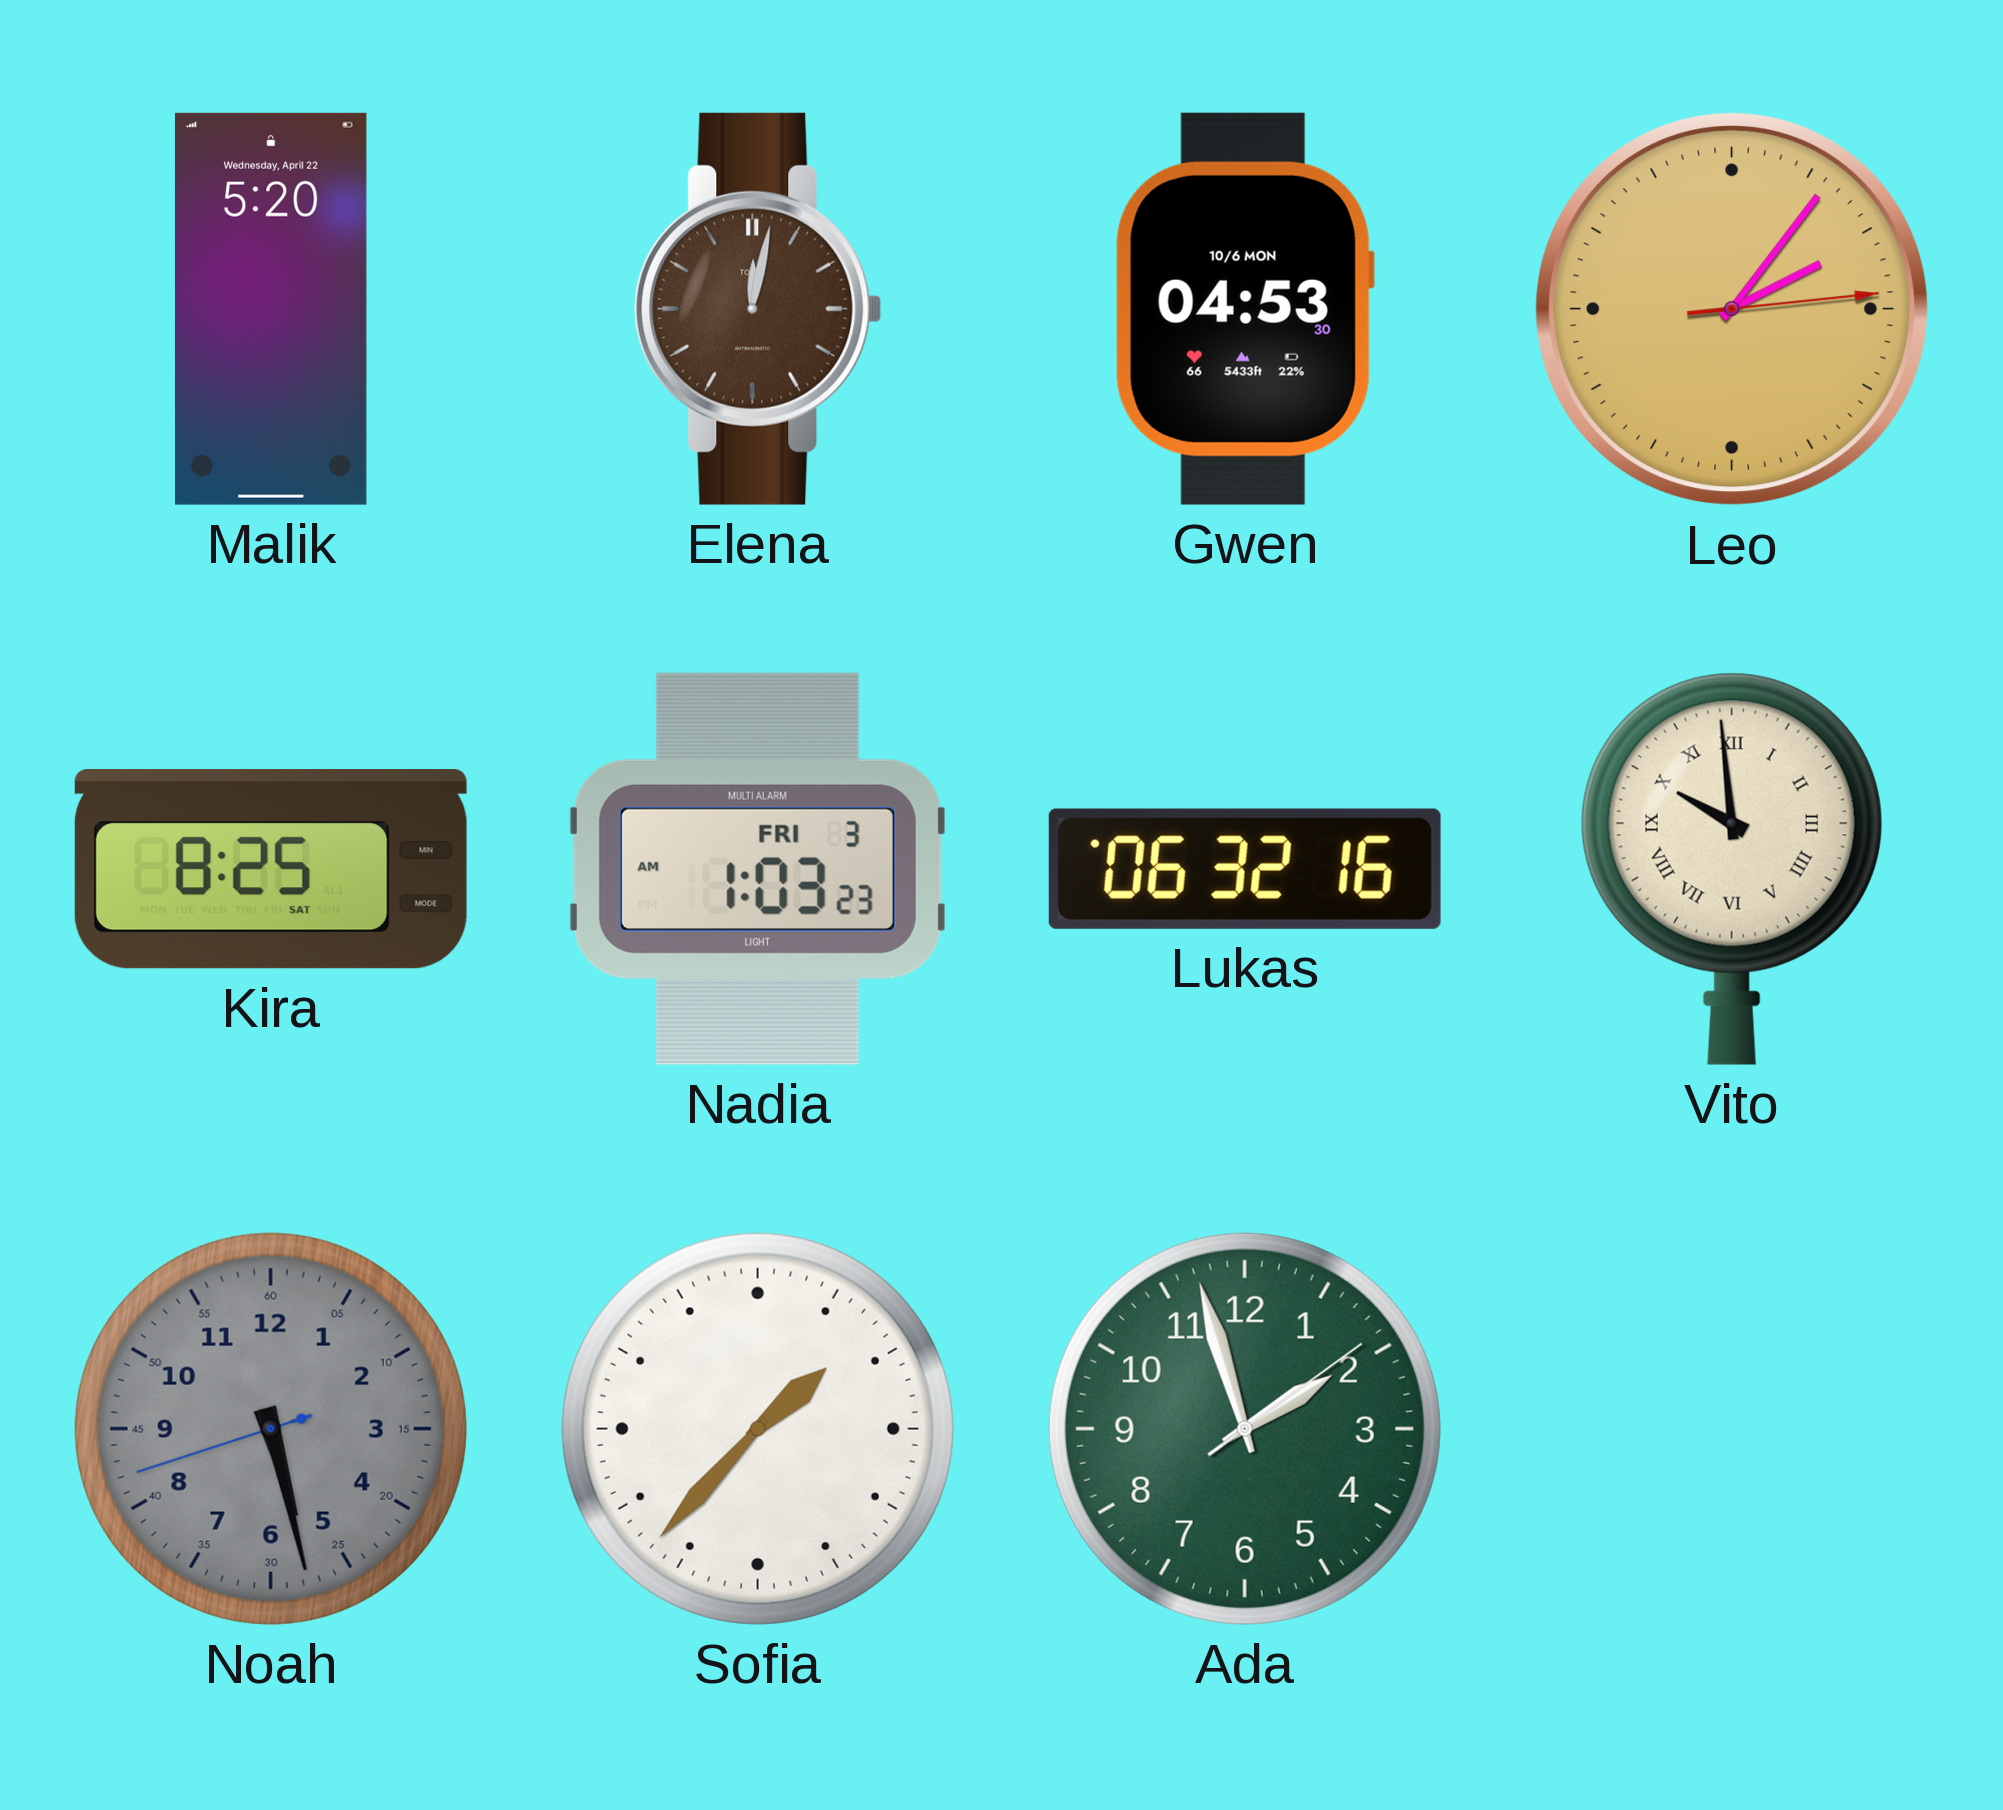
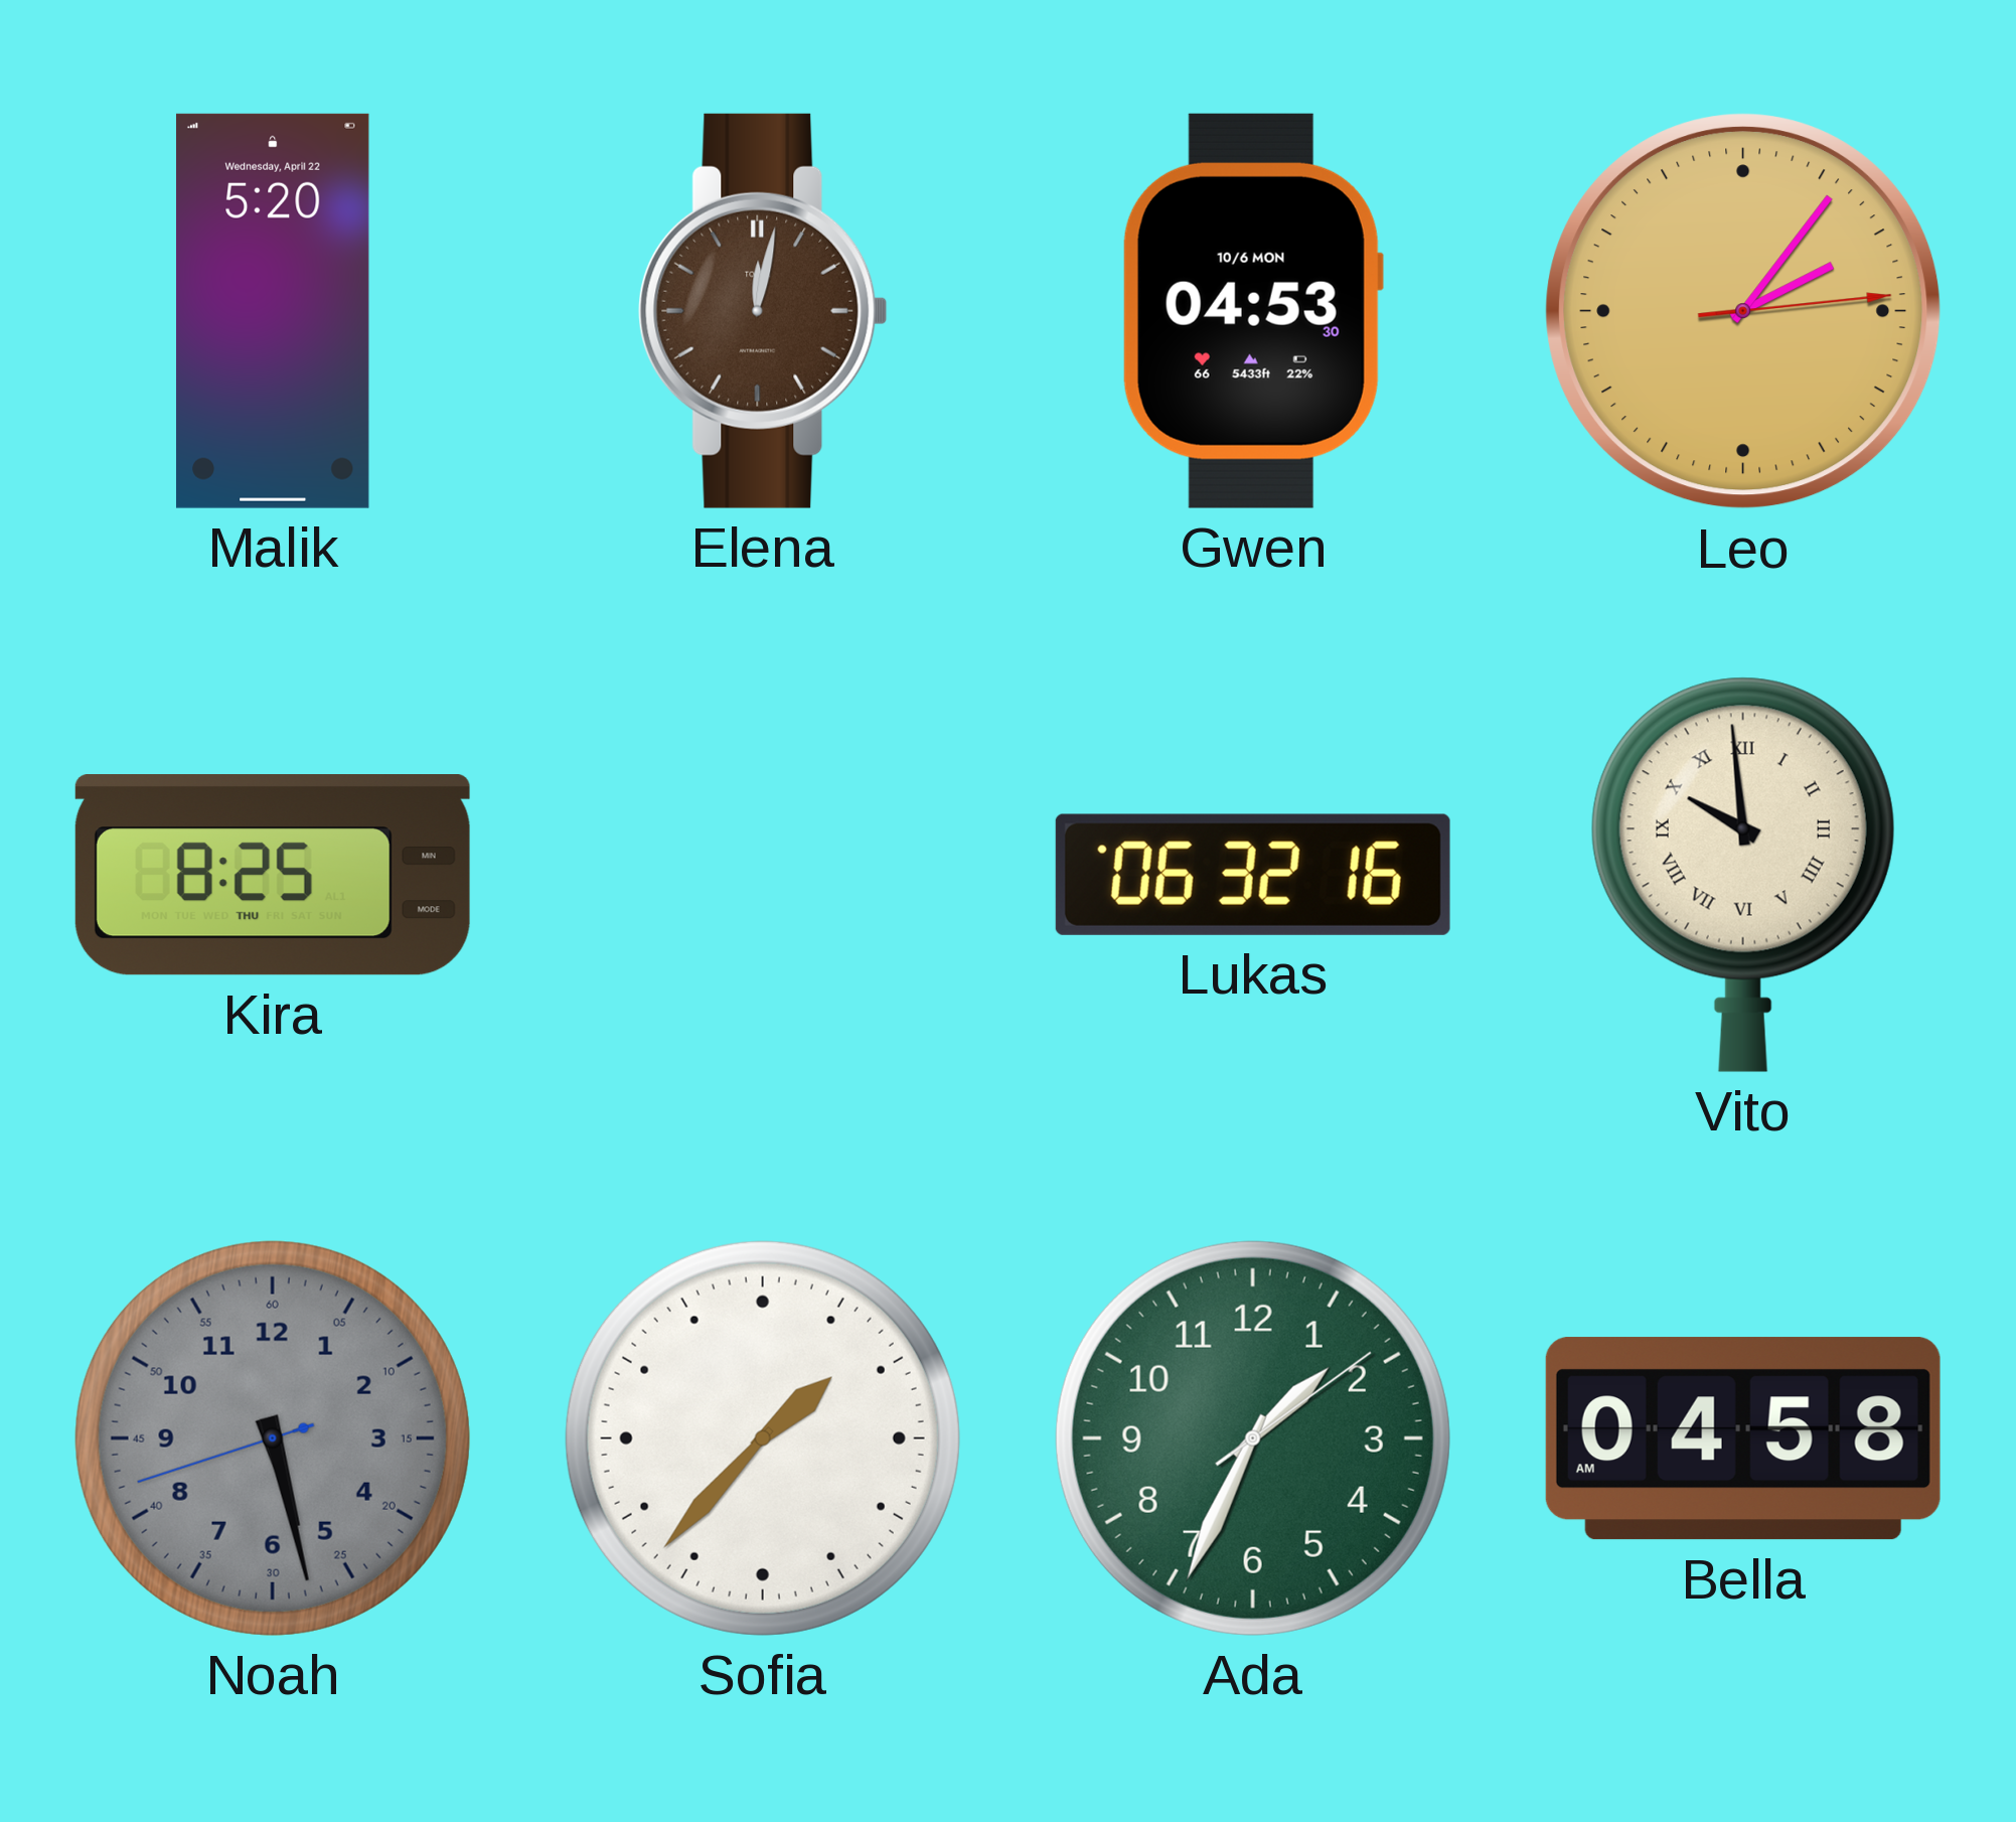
Kira date: SAT -> THU (273, 875)
Nadia: 1:03 -> none (757, 869)
Ada: 1:57 -> 1:34 (1253, 1438)
Bella: none -> 04:58 (1743, 1438)
